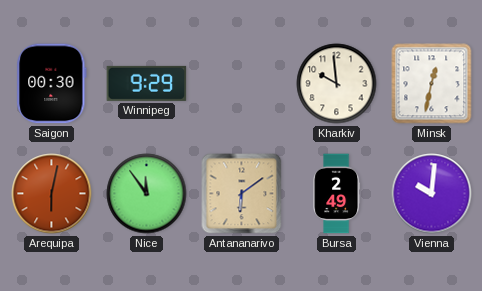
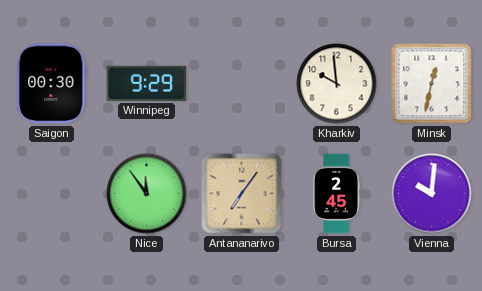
Arequipa: 6:02 -> none (52, 194)
Antananarivo: 6:09 -> 7:06 (242, 194)
Bursa: 2:49 -> 2:45 (337, 194)
